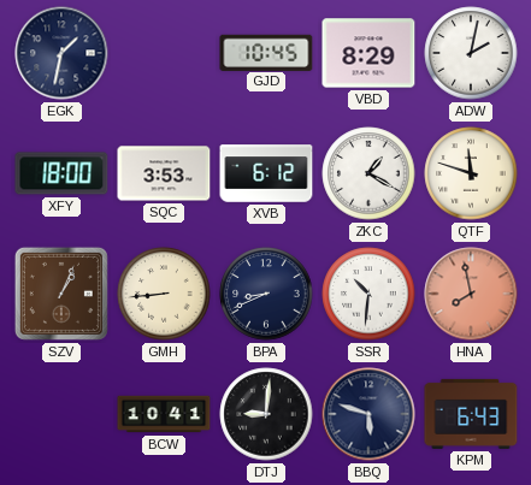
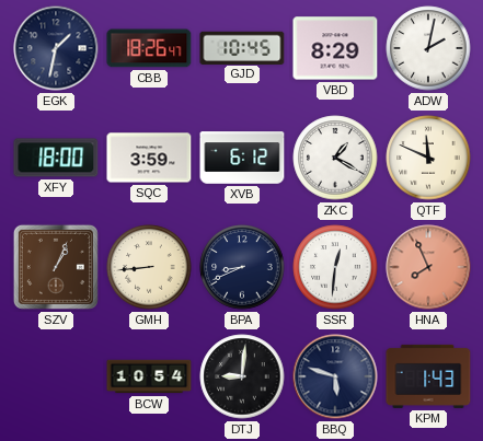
CBB: none -> 18:26 (149, 48)
SQC: 3:53 -> 3:59 (149, 158)
QTF: 11:48 -> 11:49 (428, 158)
SSR: 10:31 -> 12:31 (335, 267)
HNA: 7:58 -> 7:56 (428, 267)
BCW: 10:41 -> 10:54 (149, 376)
KPM: 6:43 -> 1:43 (428, 376)
